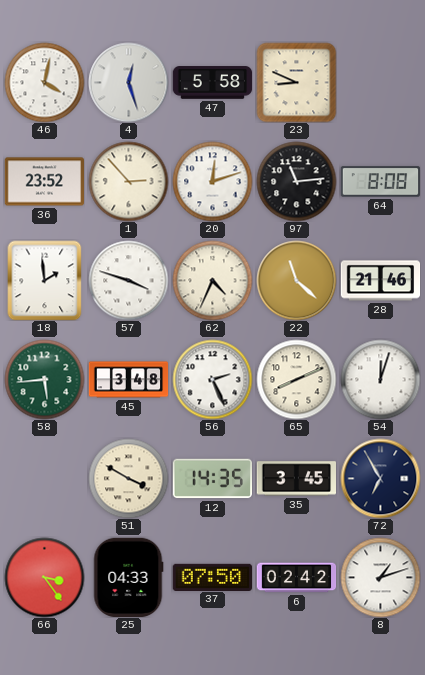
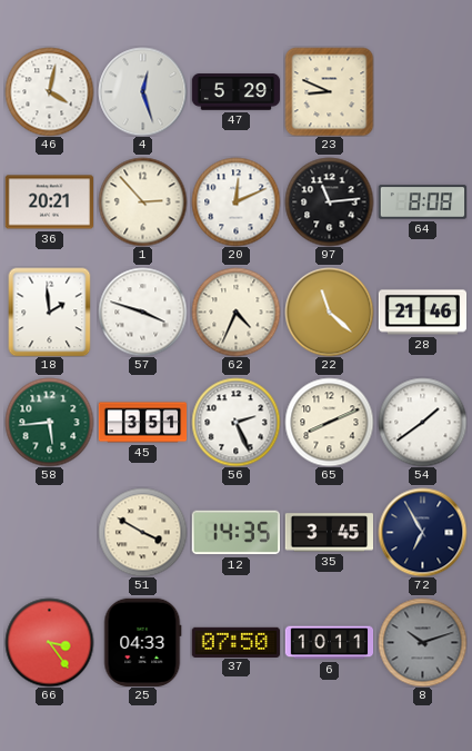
47: 5:58 -> 5:29 (235, 92)
36: 23:52 -> 20:21 (49, 202)
20: 12:12 -> 12:11 (235, 201)
45: 3:48 -> 3:51 (142, 423)
54: 12:03 -> 1:39 (422, 422)
6: 02:42 -> 10:11 (329, 643)
8: 1:12 -> 10:12 (422, 642)
8 dial: white -> grey (422, 642)
